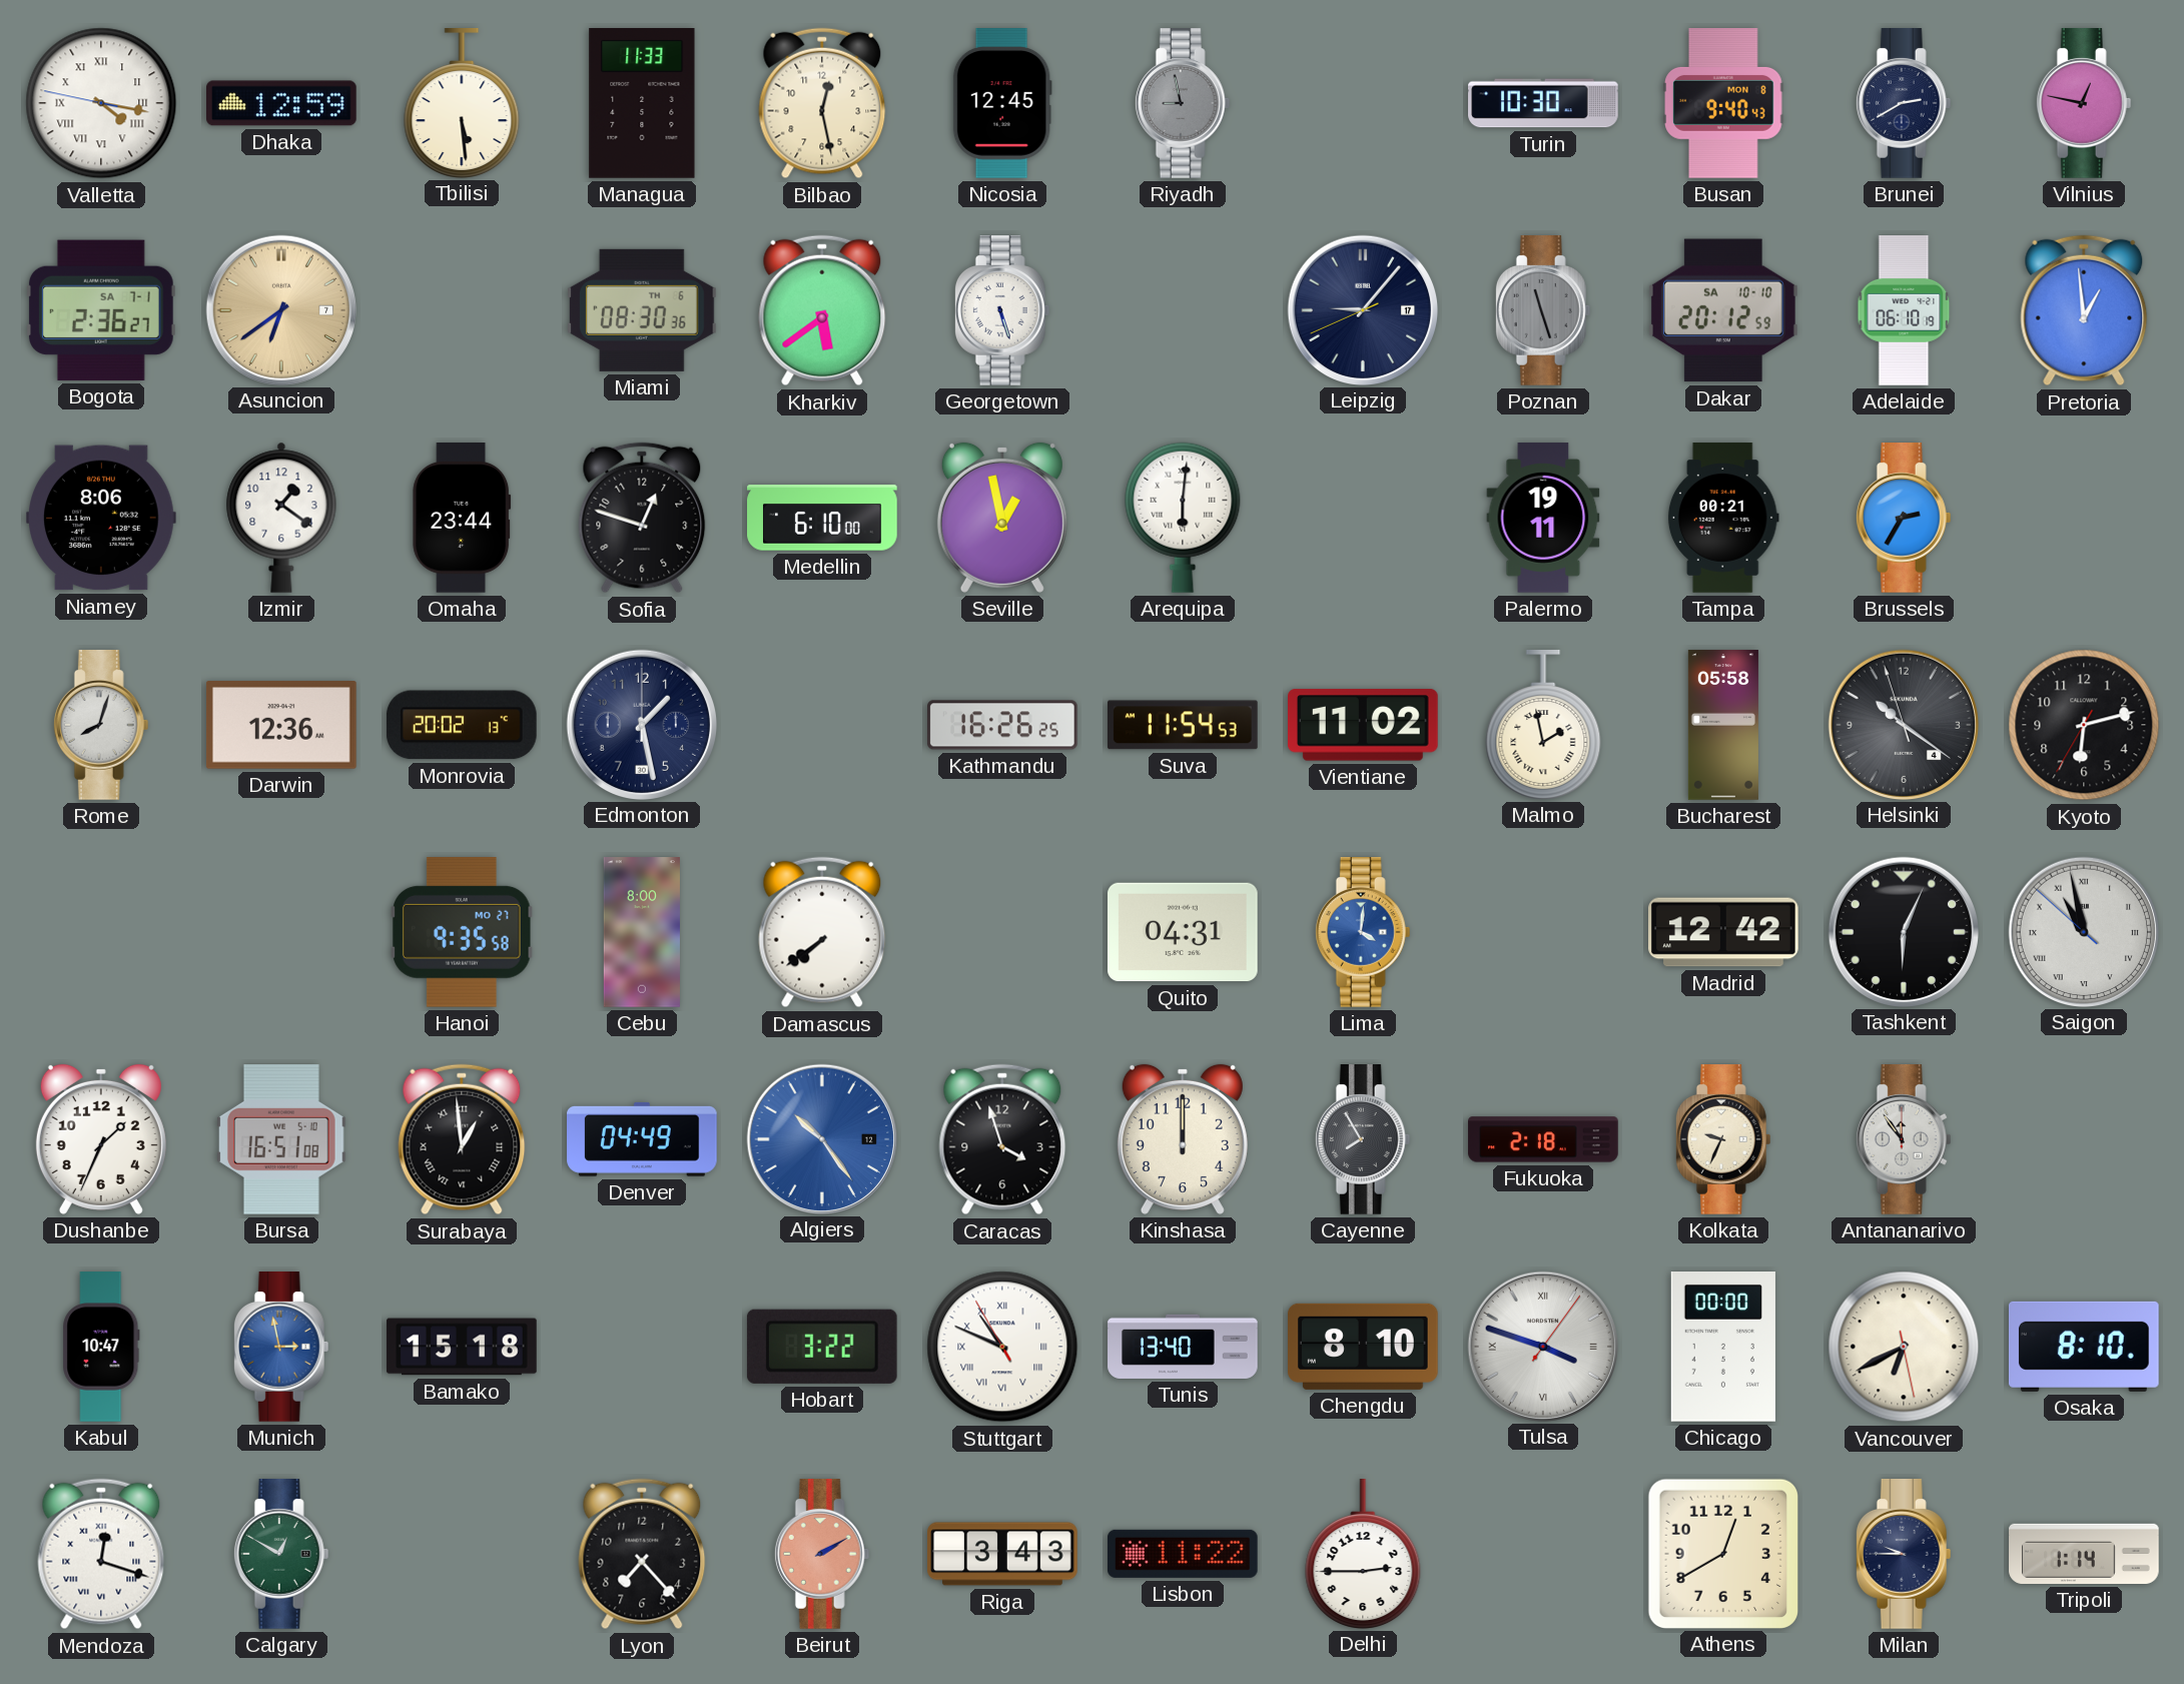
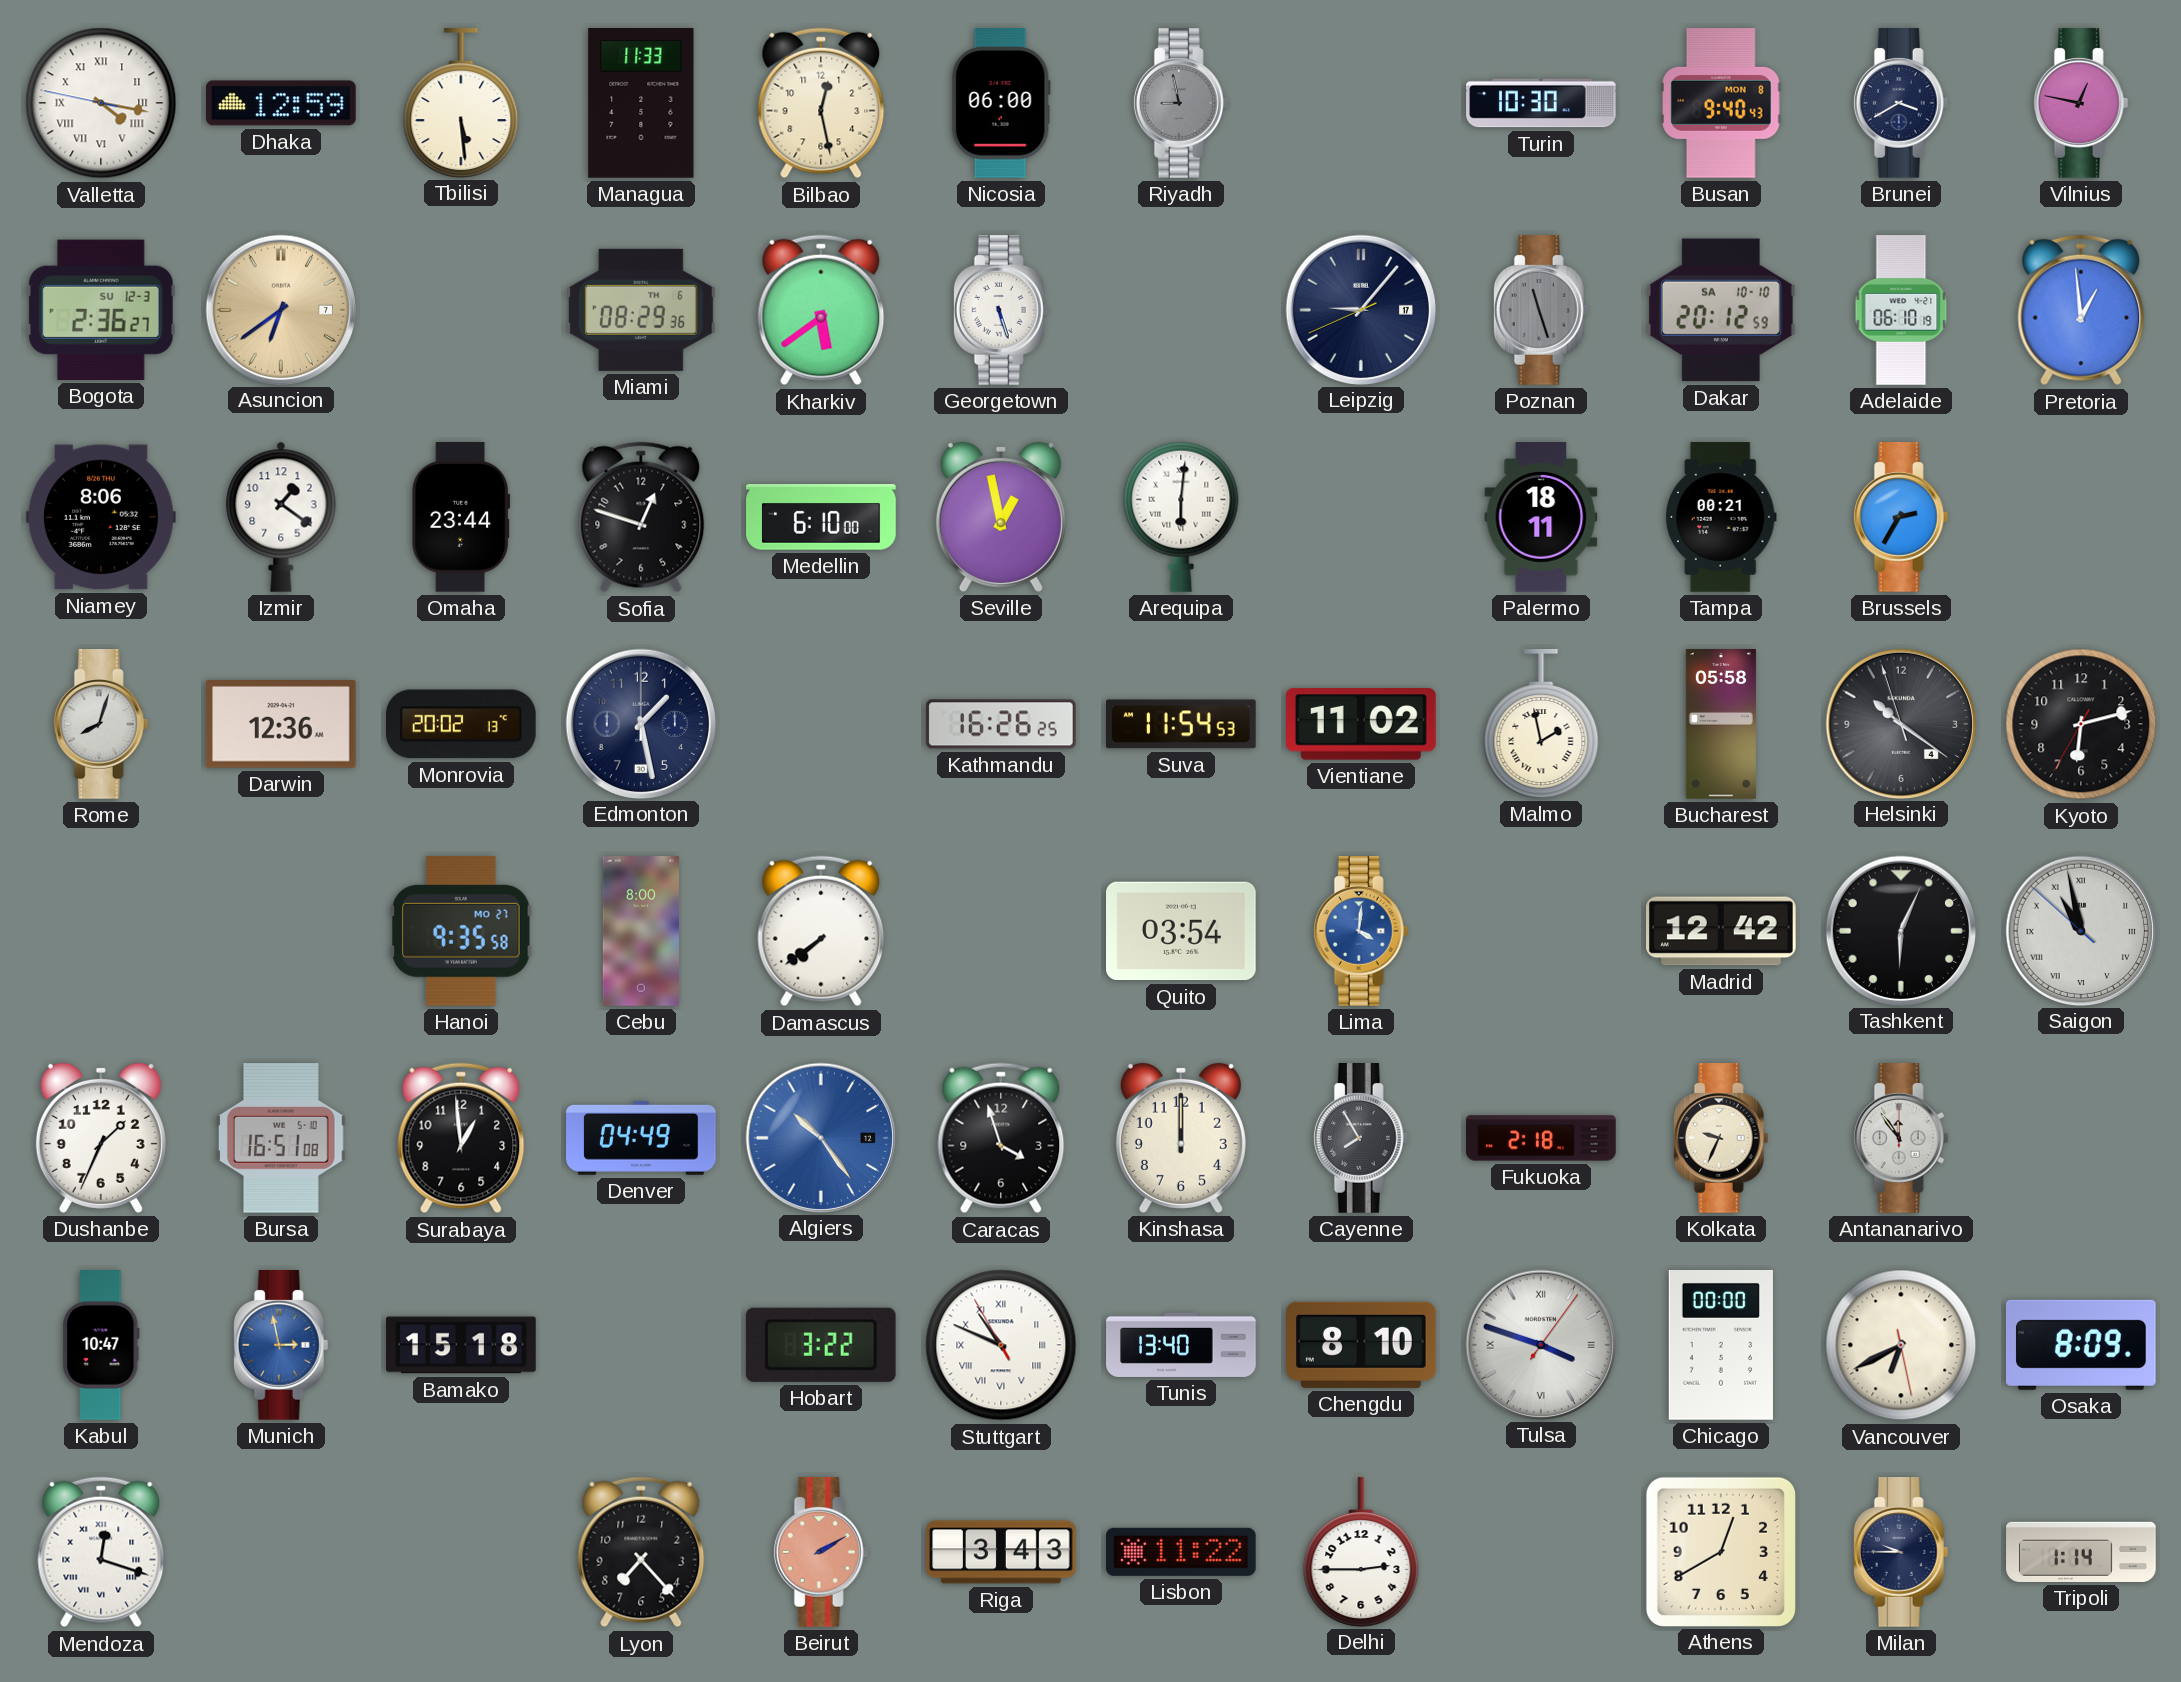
Nicosia: 12:45 -> 06:00 (1001, 103)
Brunei: 2:40 -> 3:40 (1901, 103)
Bogota date: SA 7-1 -> SU 12-3 (101, 310)
Miami: 08:30 -> 08:29 (641, 310)
Palermo: 19:11 -> 18:11 (1541, 517)
Quito: 04:31 -> 03:54 (1182, 931)
Surabaya numerals: Roman -> Arabic (461, 1138)
Osaka: 8:10 -> 8:09 (2081, 1345)
Calgary: 12:50 -> none (281, 1554)
